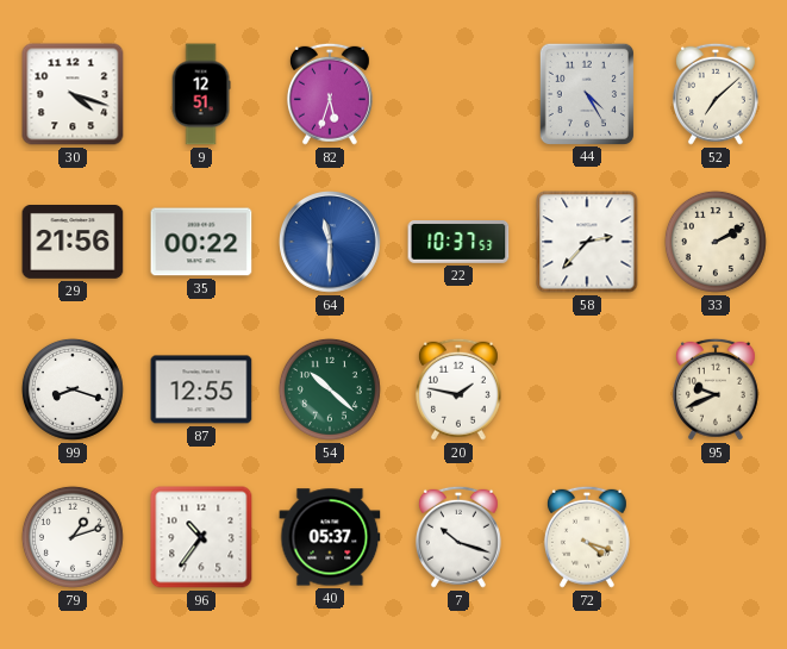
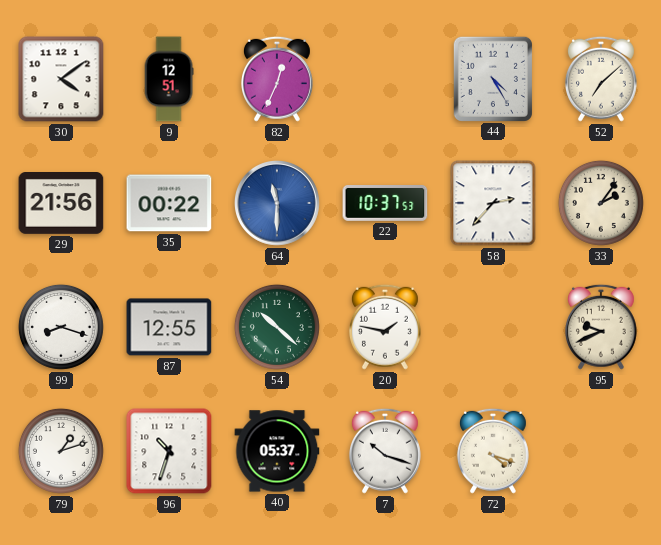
30: 4:18 -> 4:09 (61, 79)
82: 5:33 -> 12:34 (277, 79)
33: 2:10 -> 2:06 (601, 203)
96: 10:36 -> 10:33 (169, 451)
